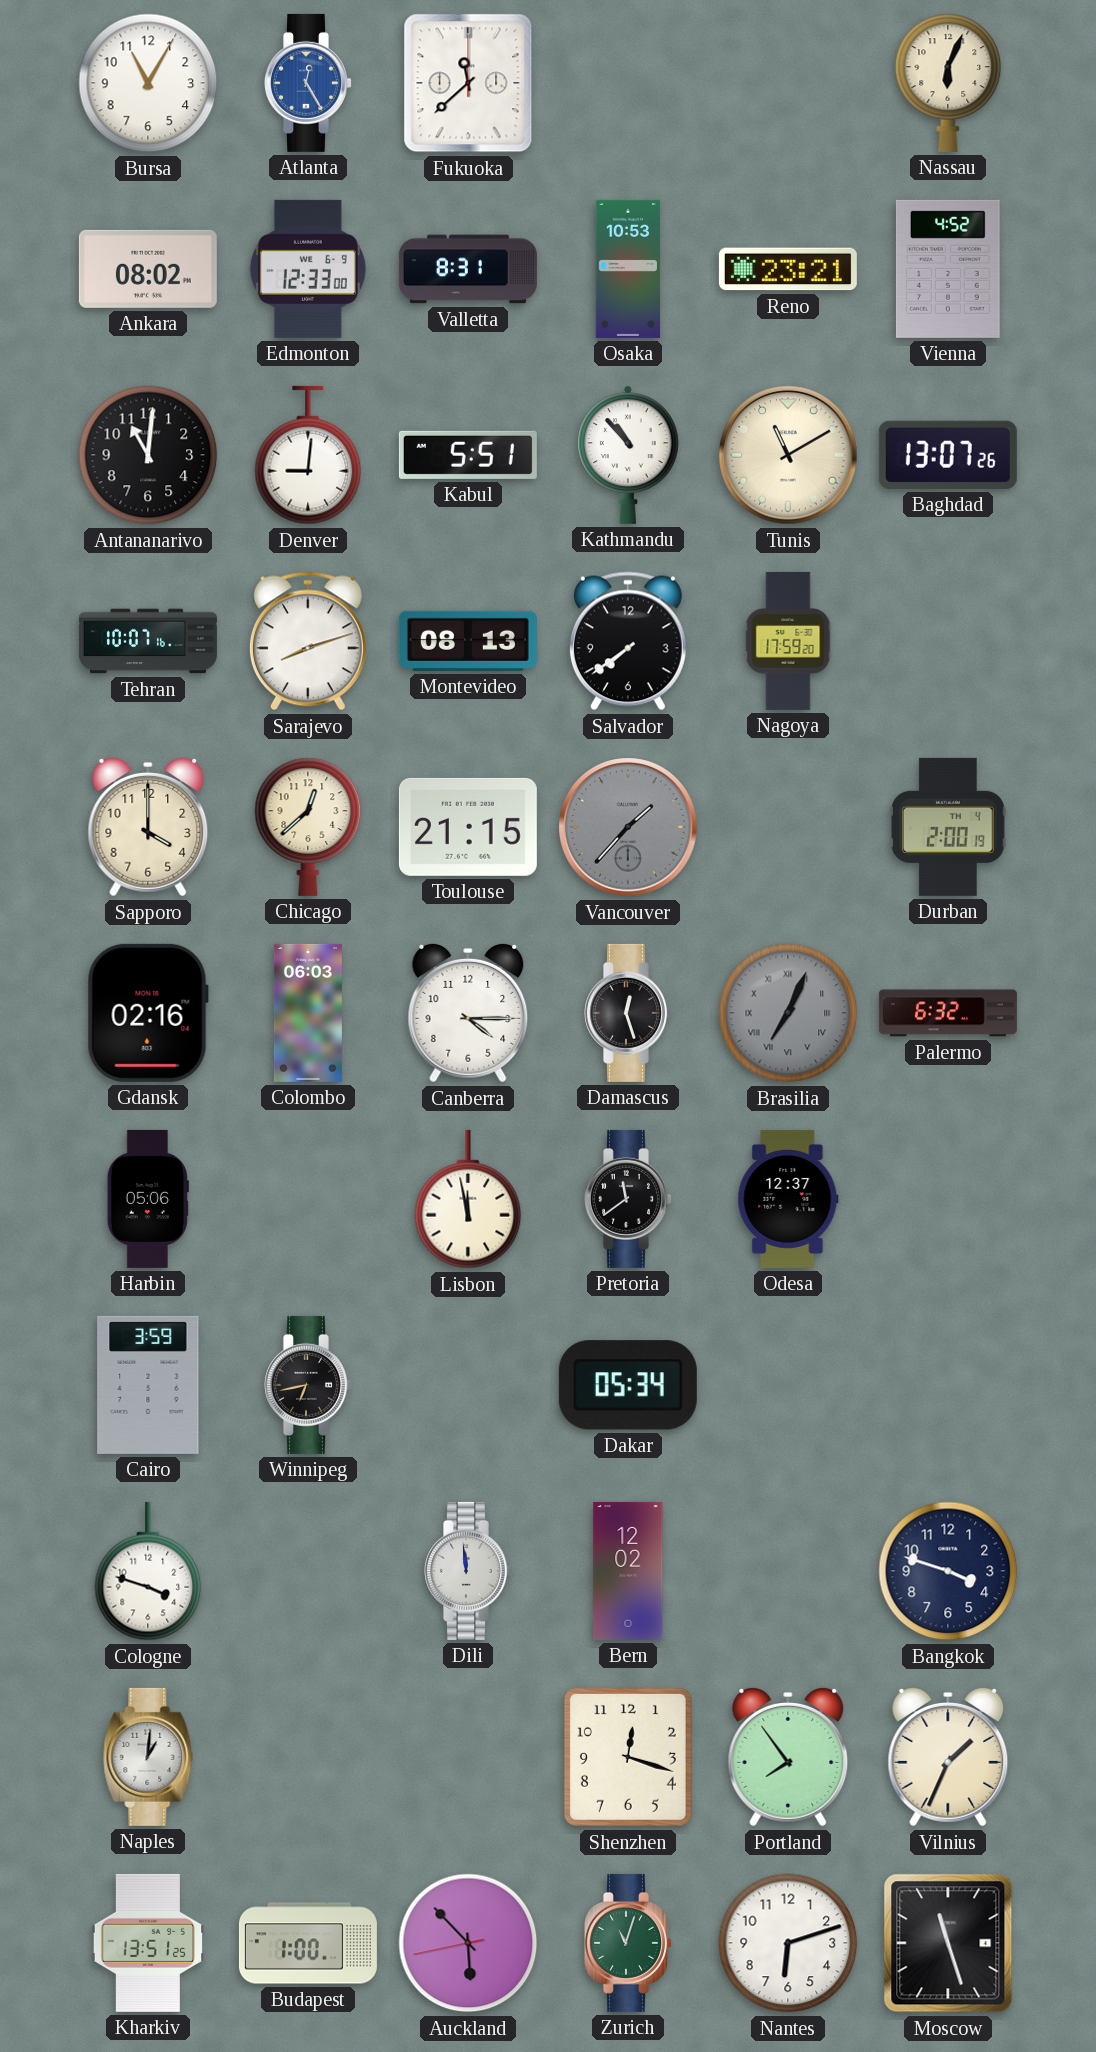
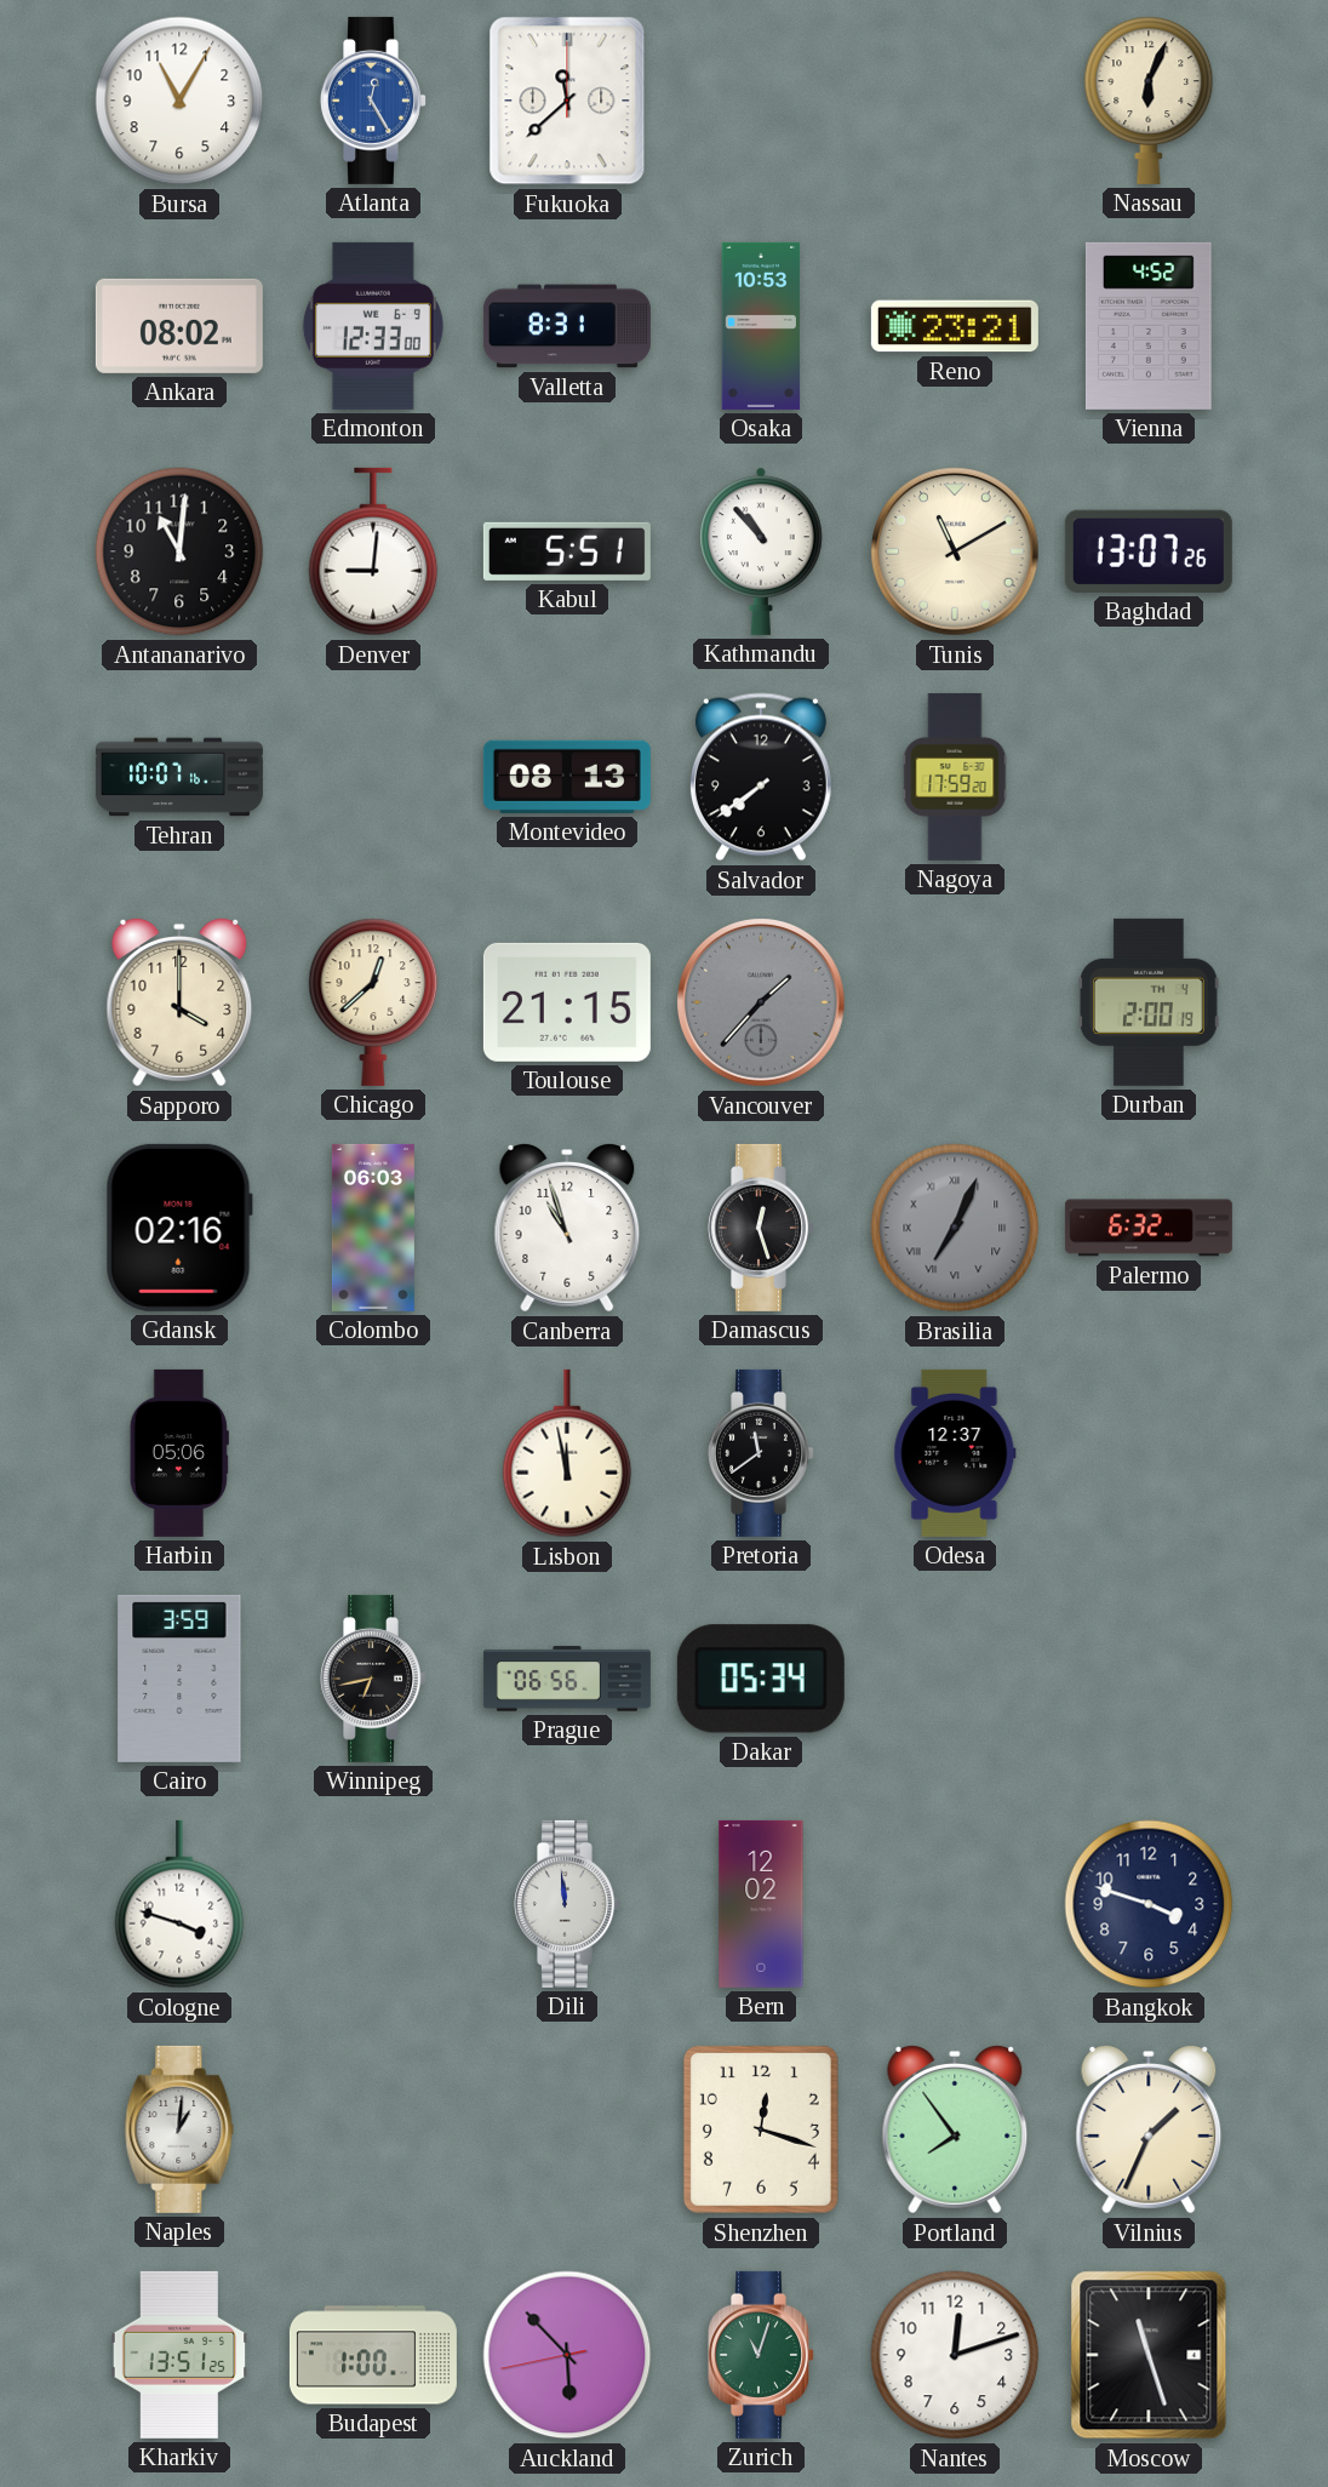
Sarajevo: 8:12 -> none (308, 641)
Canberra: 4:15 -> 10:57 (567, 1229)
Prague: none -> 06:56 (567, 1679)
Nantes: 6:12 -> 12:12 (955, 2355)
